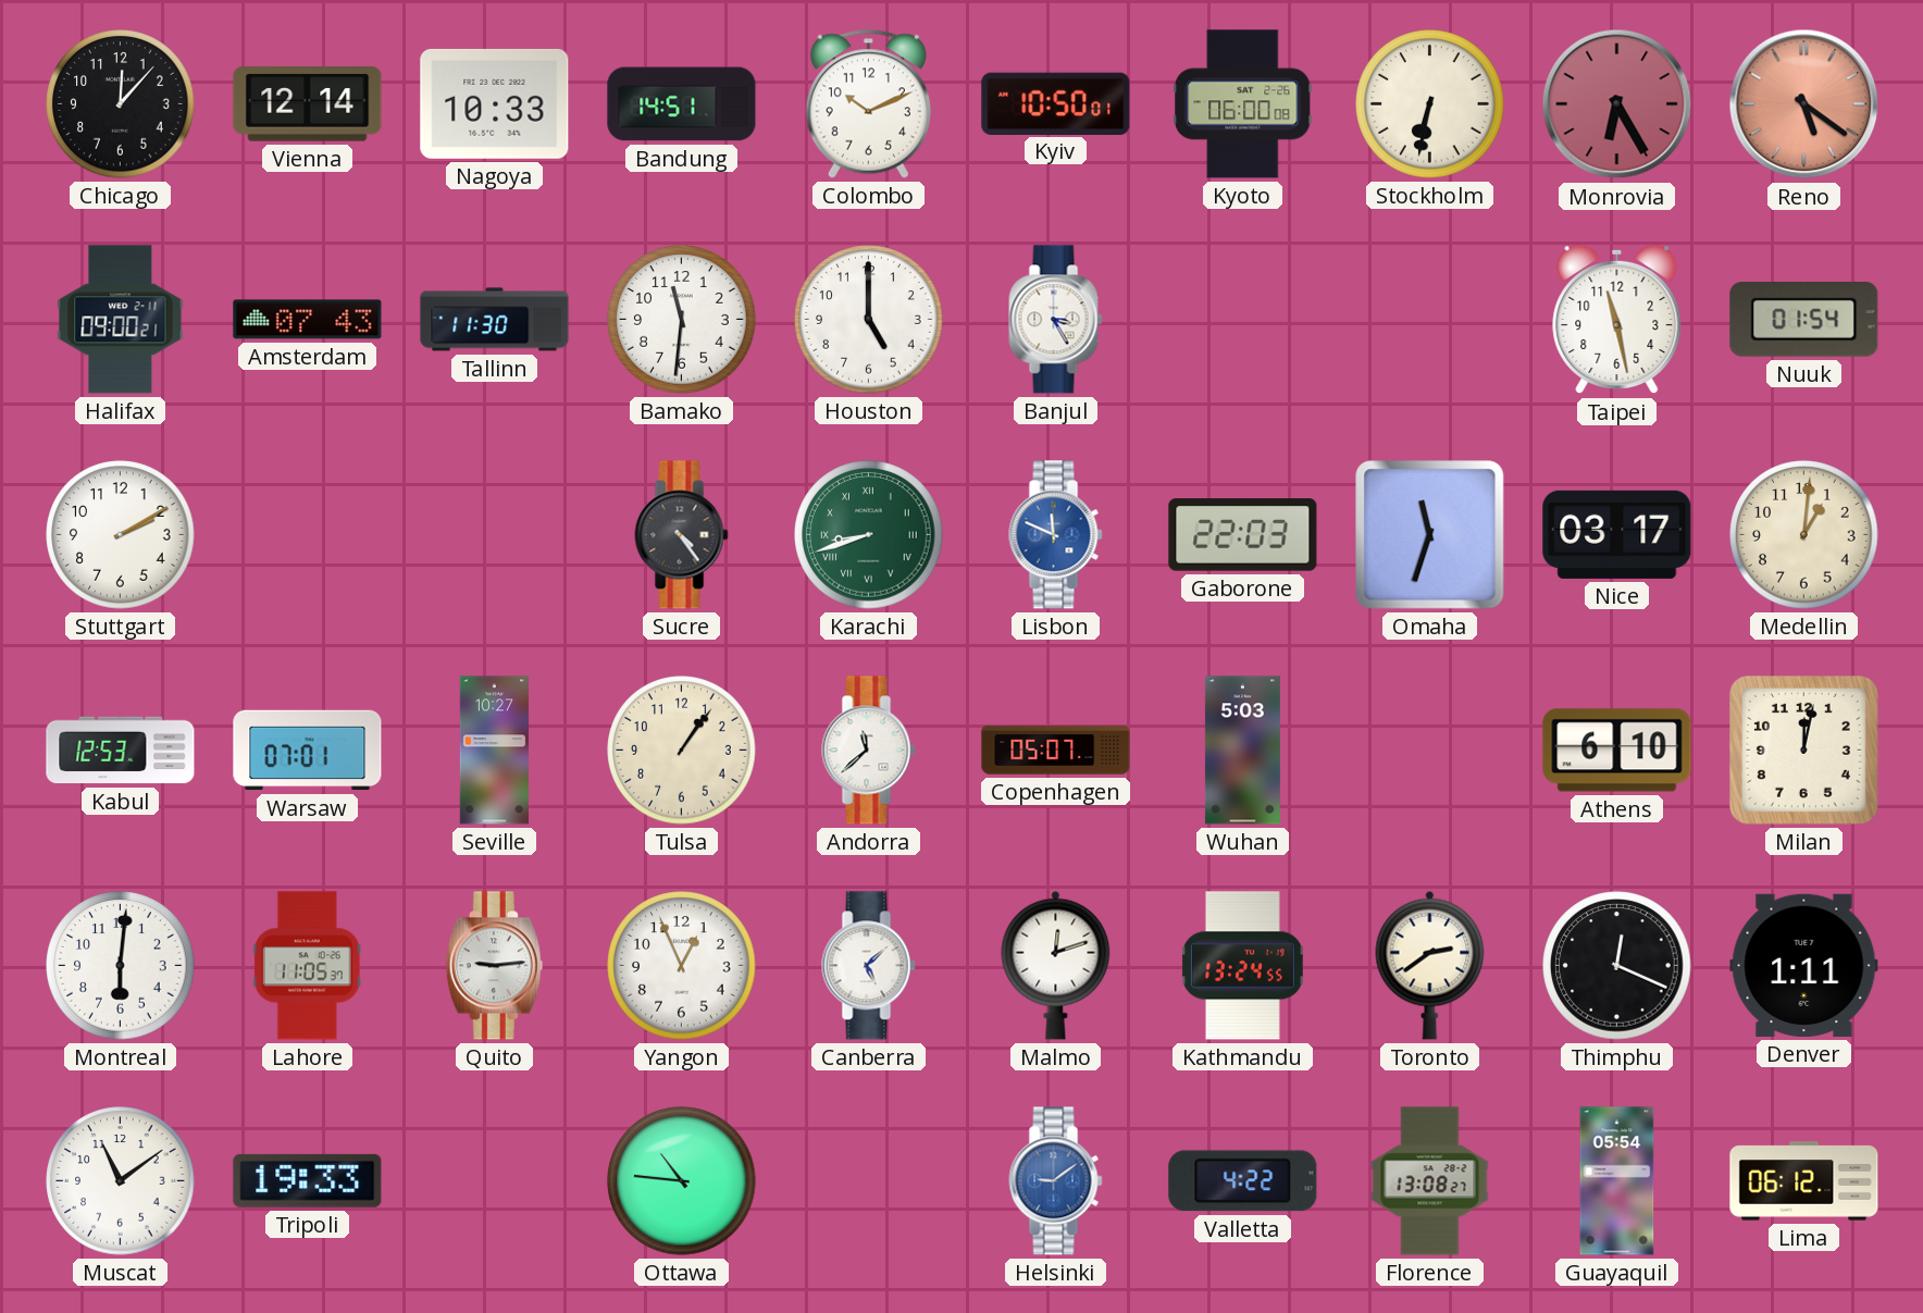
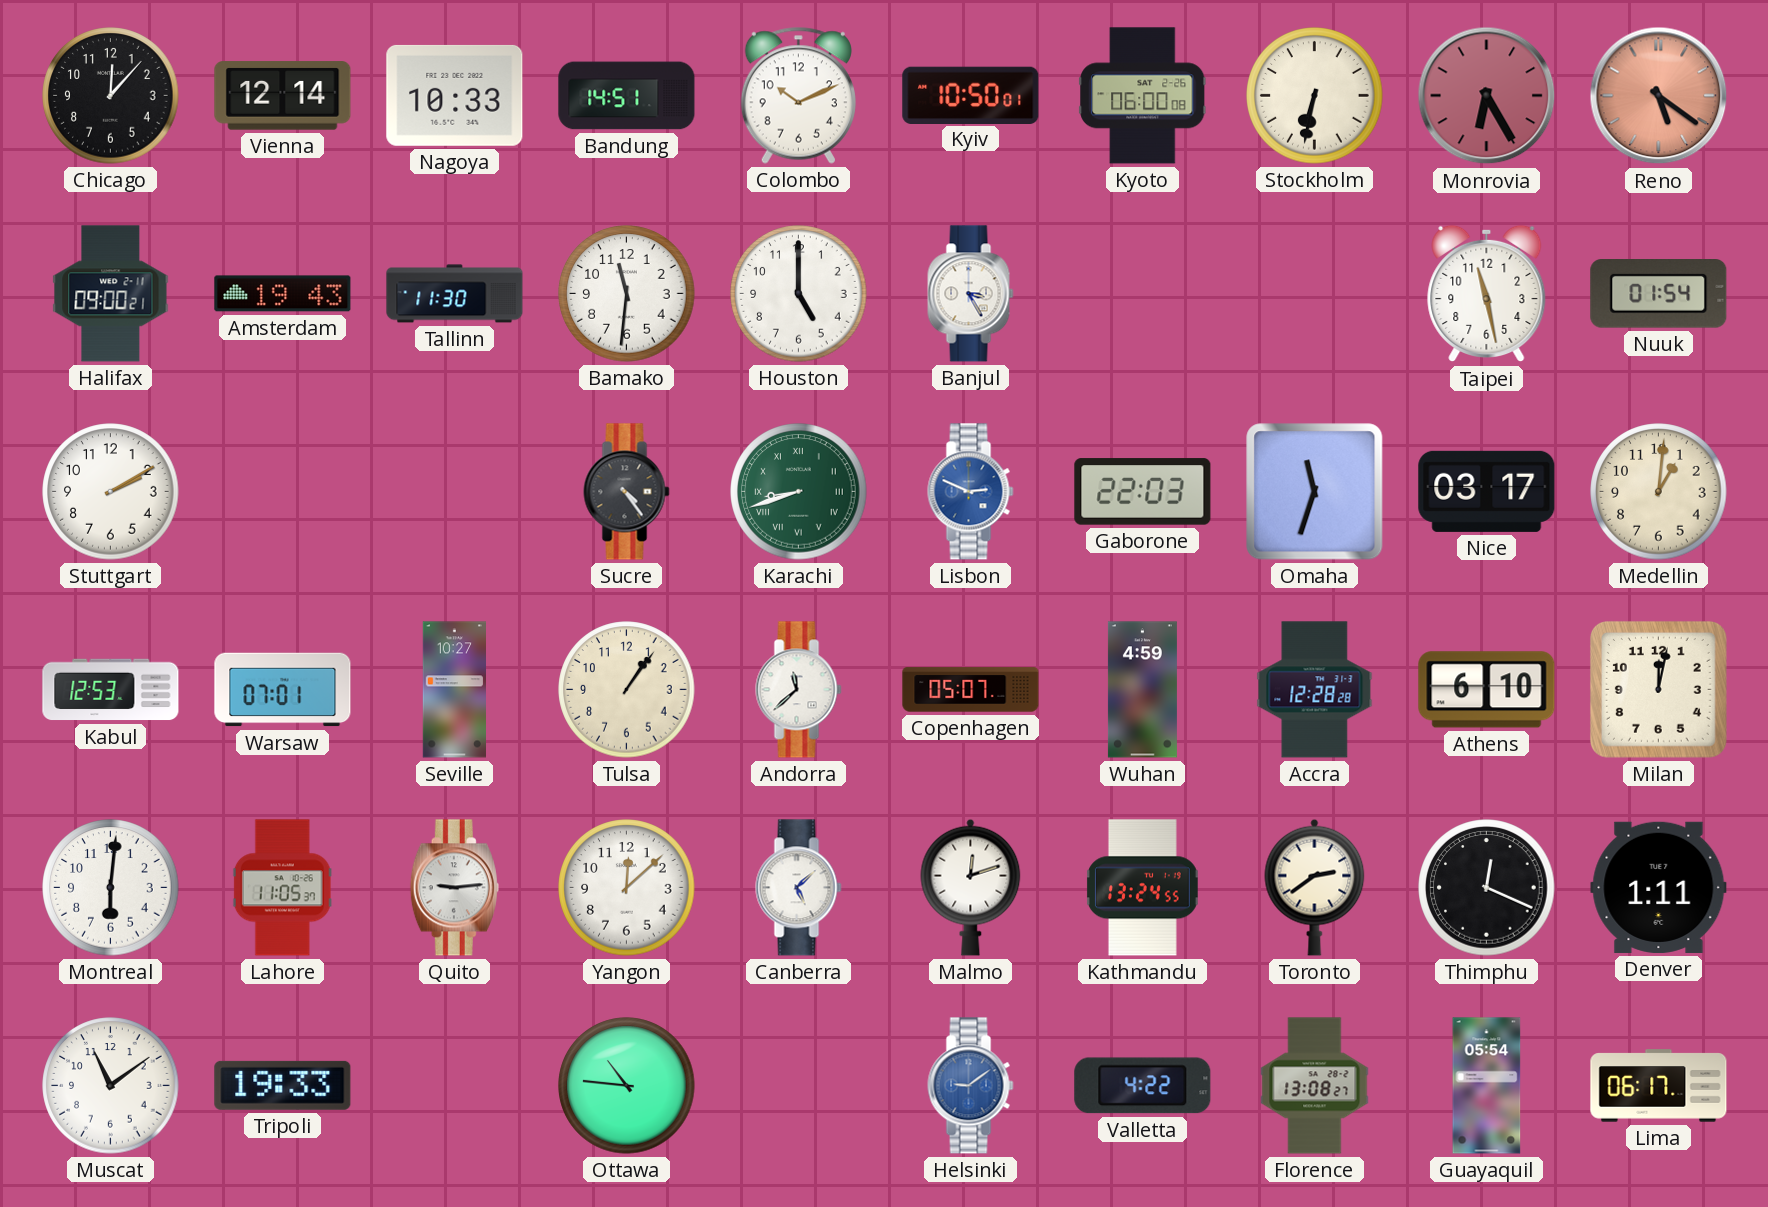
Amsterdam: 07:43 -> 19:43 (283, 294)
Lisbon: 11:49 -> 2:49 (971, 492)
Wuhan: 5:03 -> 4:59 (1142, 690)
Accra: none -> 12:28 (1315, 690)
Yangon: 12:56 -> 12:08 (627, 888)
Lima: 06:12 -> 06:17 (1659, 1086)
